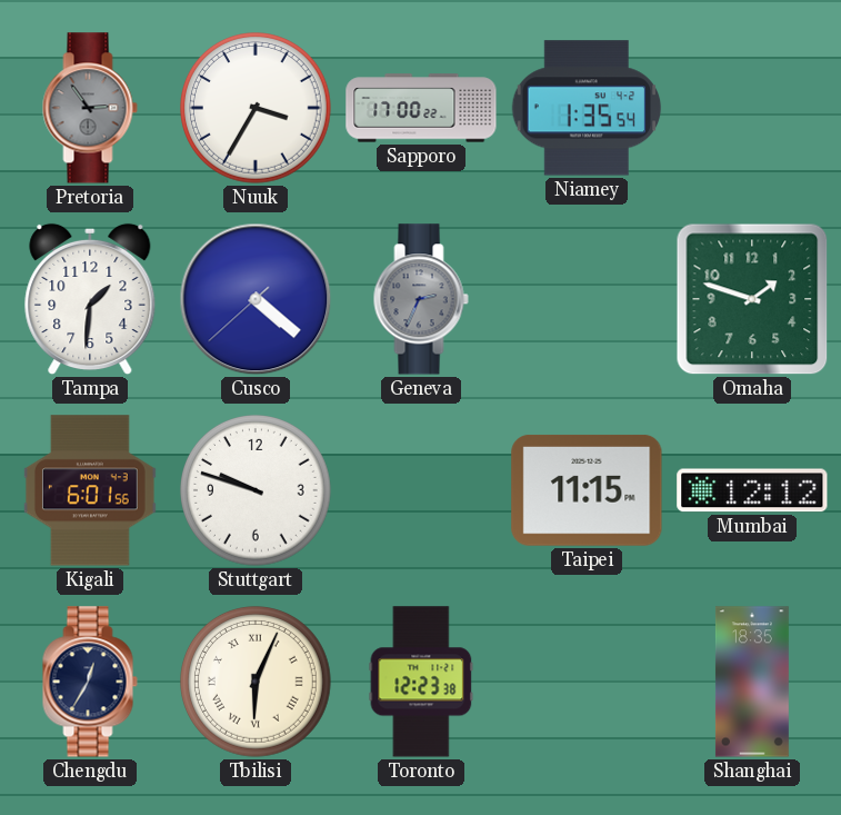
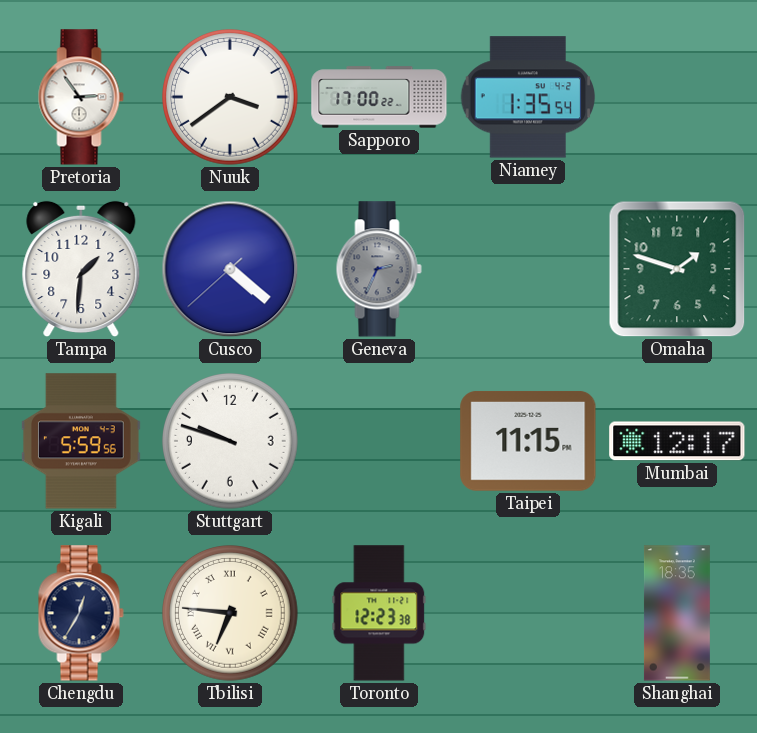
Pretoria dial: grey -> white (81, 97)
Nuuk: 3:35 -> 3:39 (231, 98)
Kigali: 6:01 -> 5:59 (81, 441)
Mumbai: 12:12 -> 12:17 (677, 441)
Tbilisi: 6:04 -> 6:46 (231, 614)
